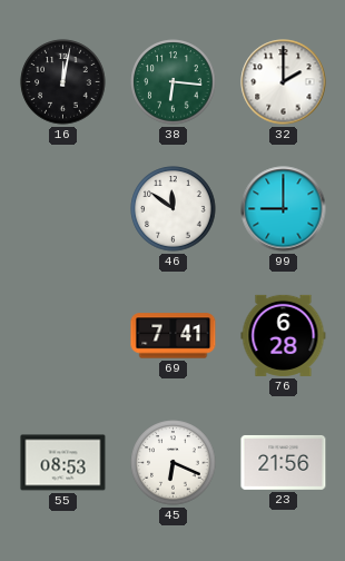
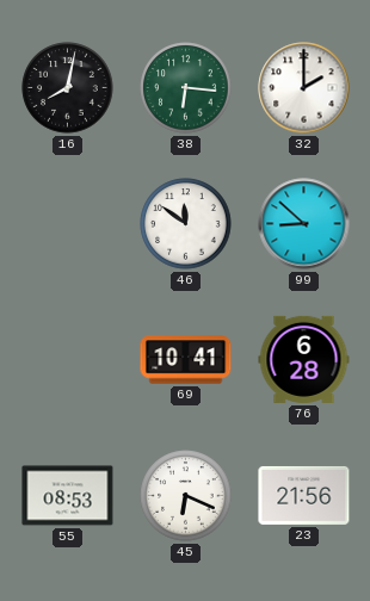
16: 12:02 -> 8:02 (68, 88)
99: 9:00 -> 8:52 (304, 224)
69: 7:41 -> 10:41 (186, 360)
